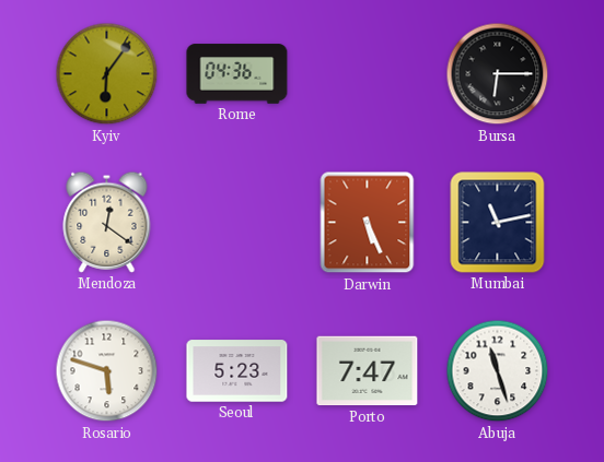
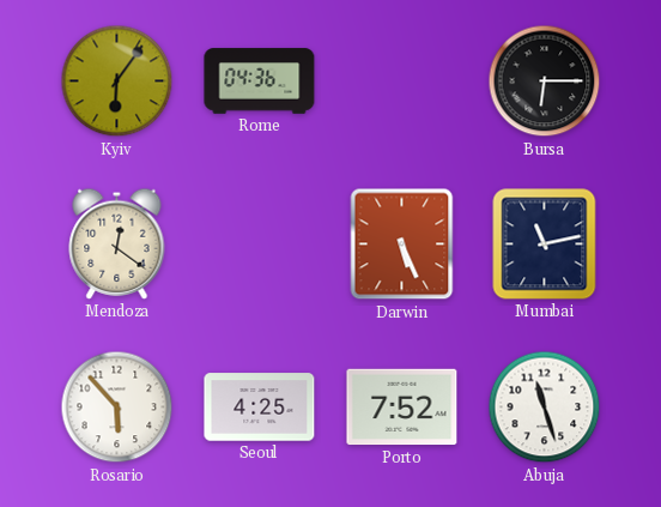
Rosario: 5:48 -> 5:53 (117, 408)
Seoul: 5:23 -> 4:25 (260, 408)
Porto: 7:47 -> 7:52 (402, 408)
